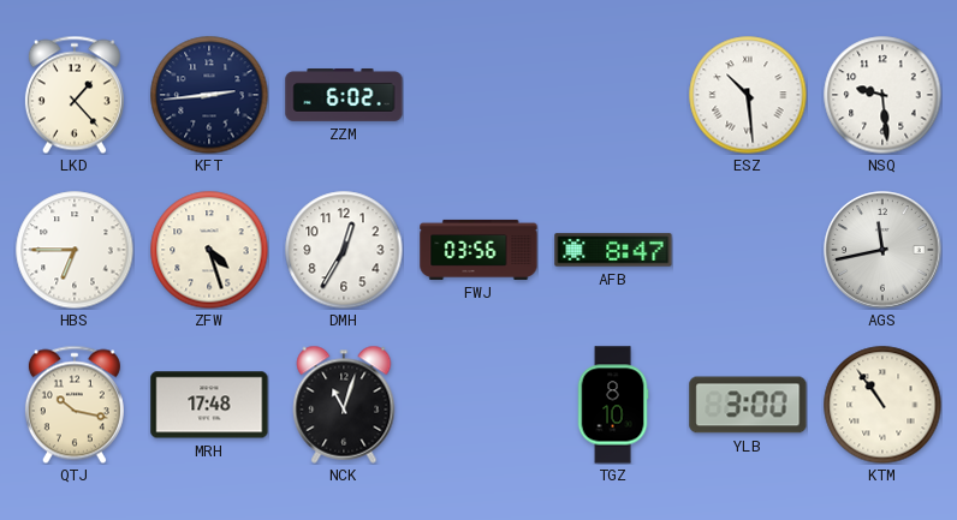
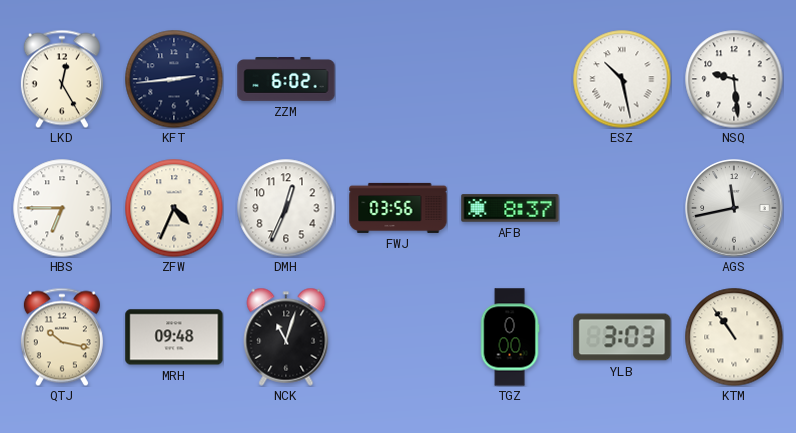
LKD: 1:23 -> 12:25 (62, 79)
ESZ: 10:29 -> 10:28 (622, 79)
ZFW: 4:27 -> 4:34 (174, 208)
DMH: 12:35 -> 12:34 (286, 208)
AFB: 8:47 -> 8:37 (510, 208)
MRH: 17:48 -> 09:48 (174, 337)
TGZ: 8:10 -> 0:00 (510, 337)
YLB: 3:00 -> 3:03 (622, 337)
